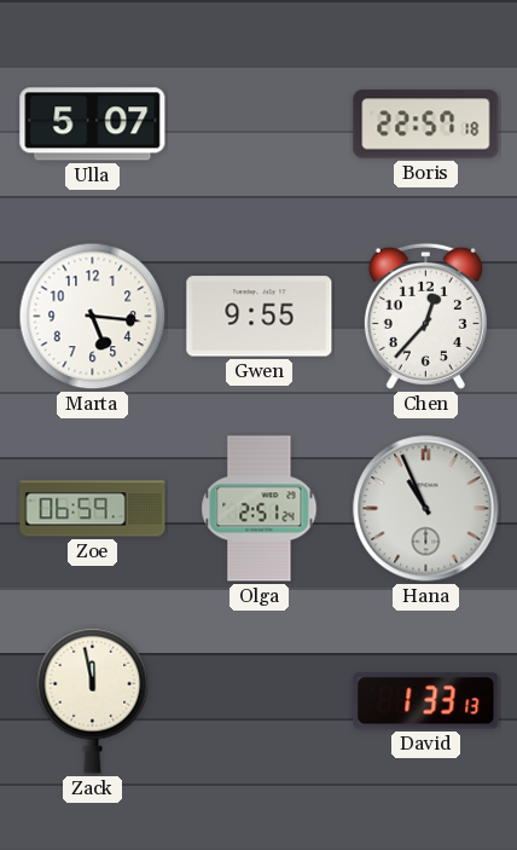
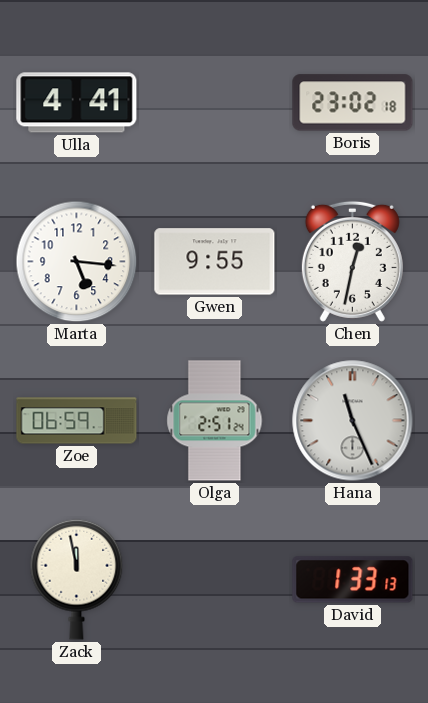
Ulla: 5:07 -> 4:41 (77, 103)
Boris: 22:57 -> 23:02 (353, 103)
Chen: 12:37 -> 12:32 (352, 261)
Hana: 10:56 -> 11:26 (353, 421)
